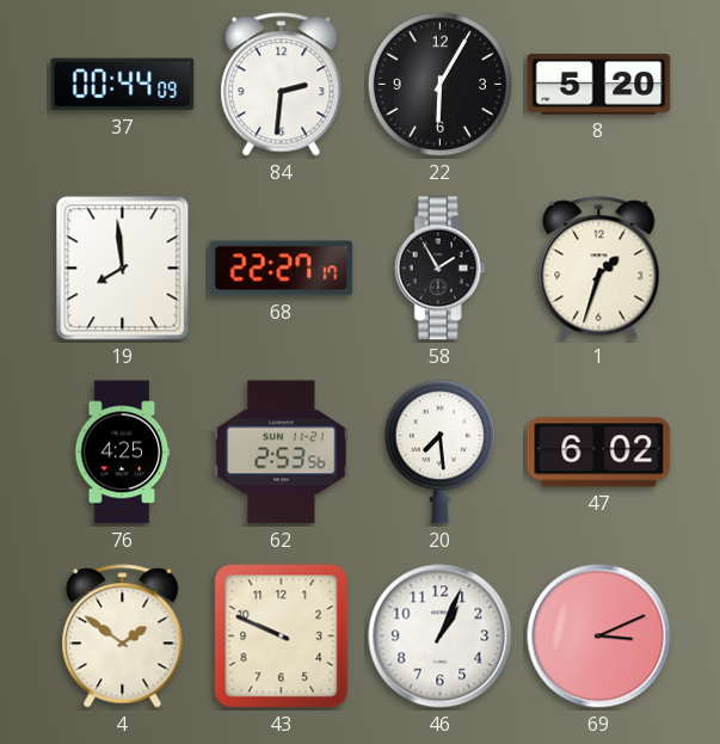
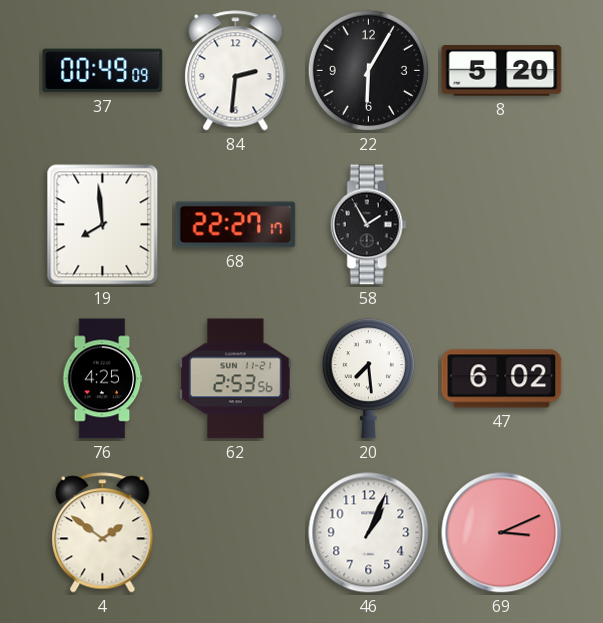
37: 00:44 -> 00:49 (103, 71)
1: 1:33 -> none (599, 269)
43: 9:49 -> none (282, 637)
